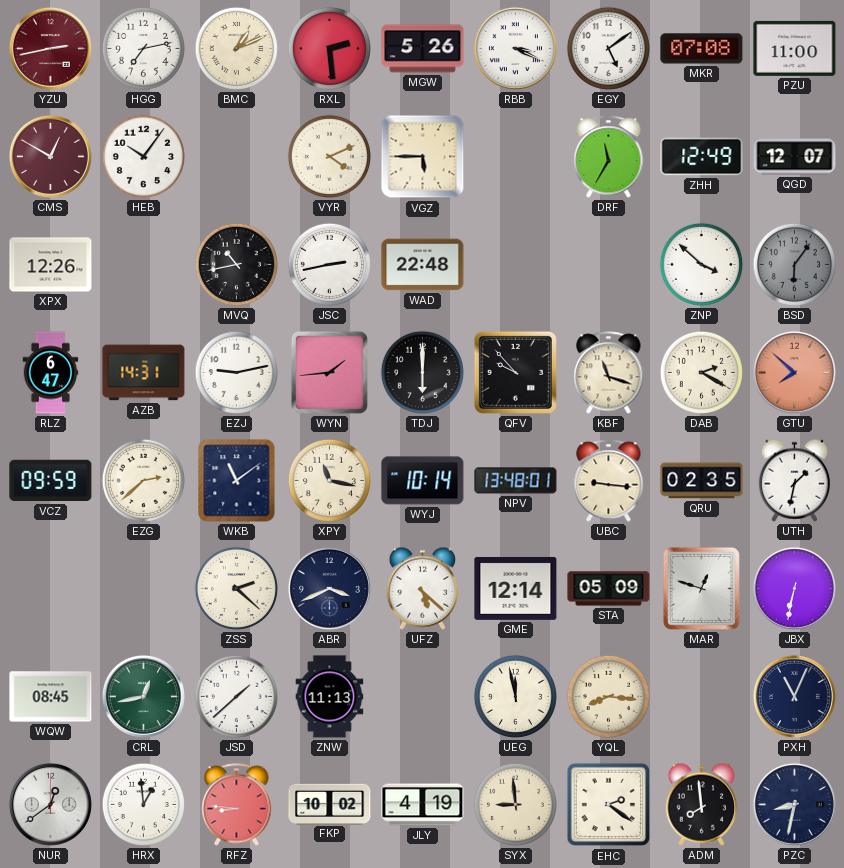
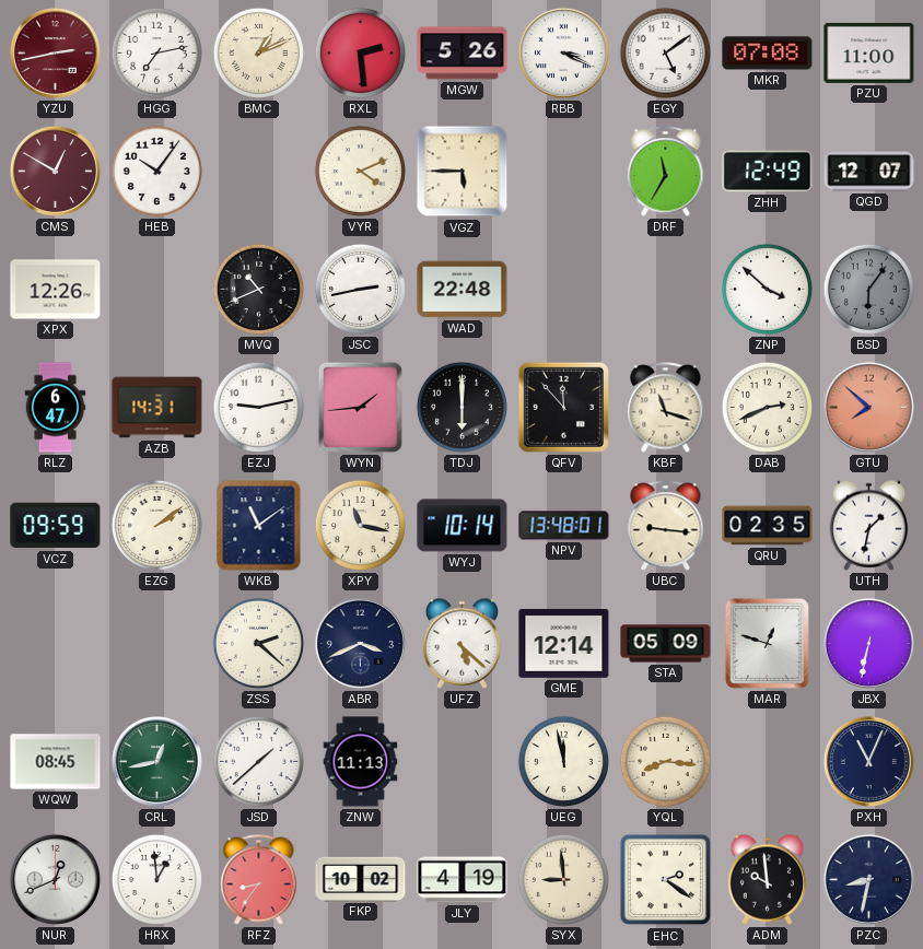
MVQ: 10:43 -> 10:41 (258, 289)
QFV: 9:53 -> 11:53 (563, 407)
DAB: 2:20 -> 2:41 (767, 407)
EZG: 2:38 -> 2:09 (156, 525)
NUR: 12:39 -> 12:41 (55, 879)
RFZ: 8:46 -> 8:36 (259, 880)
ADM: 7:59 -> 9:59 (768, 879)
